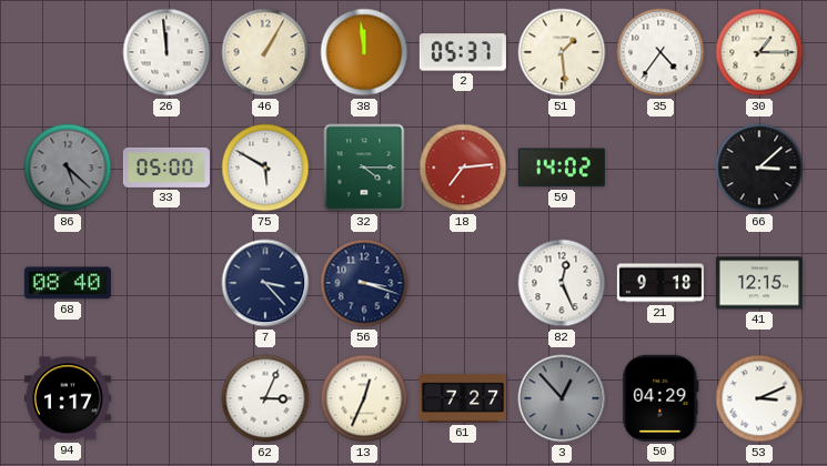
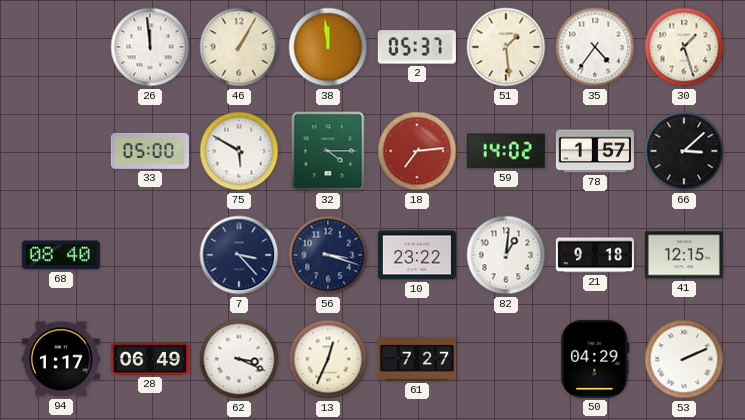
30: 1:15 -> 1:27 (684, 47)
86: 5:22 -> none (68, 168)
78: none -> 1:57 (595, 151)
10: none -> 23:22 (417, 255)
82: 12:26 -> 1:01 (506, 255)
28: none -> 06:49 (150, 359)
62: 3:04 -> 3:19 (239, 359)
3: 12:53 -> none (562, 398)
53: 3:11 -> 2:11 (684, 359)
